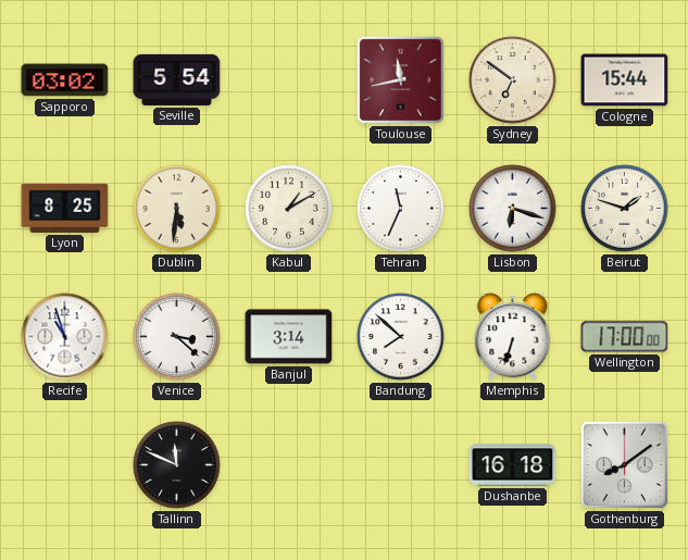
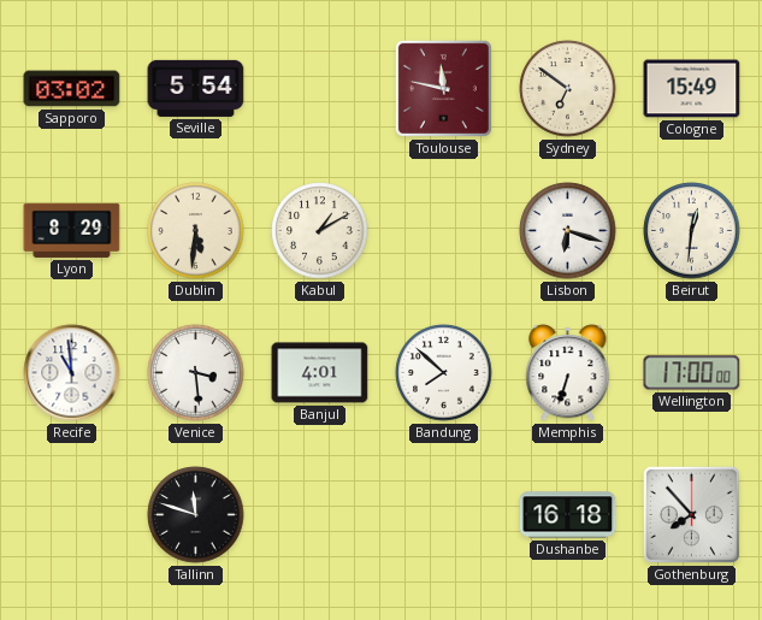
Toulouse: 11:43 -> 11:47 (443, 88)
Cologne: 15:44 -> 15:49 (692, 89)
Lyon: 8:25 -> 8:29 (72, 230)
Tehran: 11:34 -> none (401, 209)
Beirut: 1:48 -> 12:31 (692, 231)
Recife: 10:57 -> 10:59 (72, 373)
Venice: 3:22 -> 3:29 (196, 373)
Banjul: 3:14 -> 4:01 (320, 373)
Tallinn: 11:49 -> 11:48 (196, 515)
Gothenburg: 8:09 -> 7:53 (691, 514)
